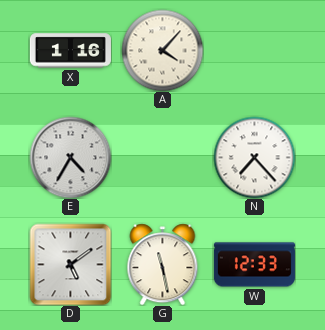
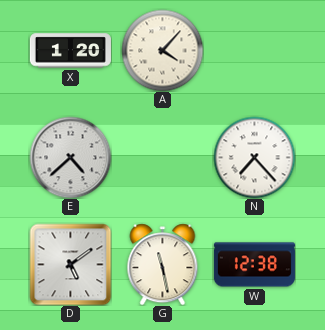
X: 1:16 -> 1:20 (70, 51)
E: 4:35 -> 4:38 (70, 157)
W: 12:33 -> 12:38 (254, 265)
